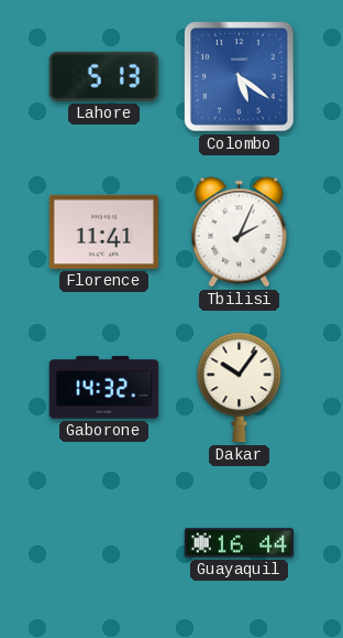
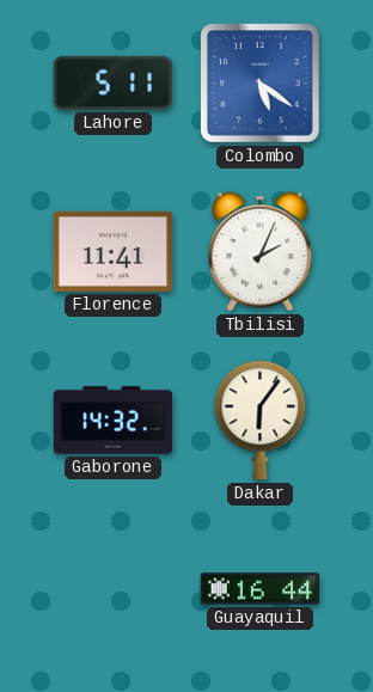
Lahore: 5:13 -> 5:11 (114, 82)
Dakar: 10:06 -> 6:06 (261, 421)
